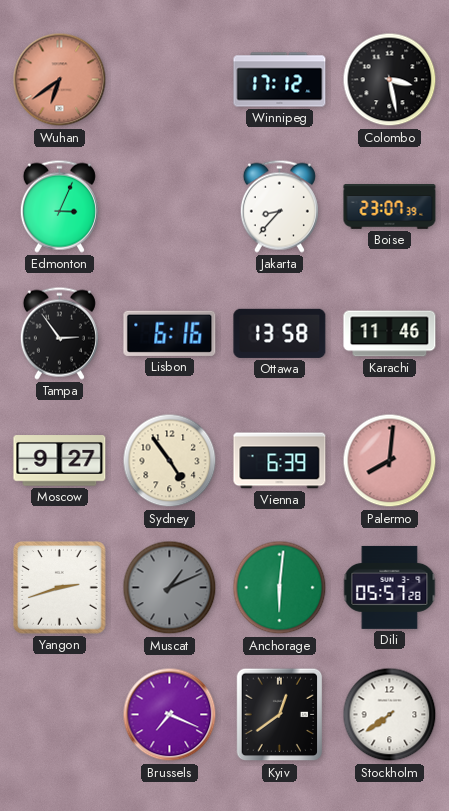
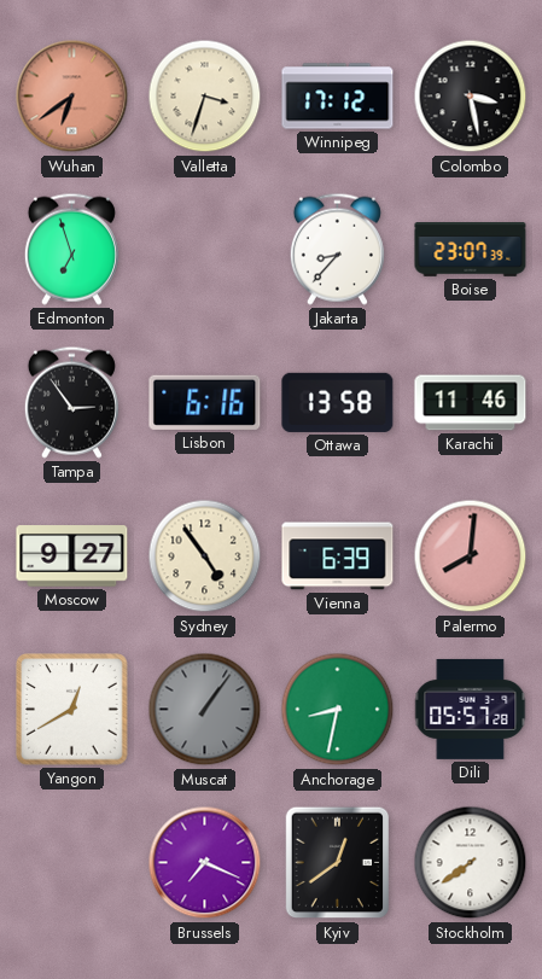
Valletta: none -> 3:33 (205, 97)
Edmonton: 3:04 -> 6:57 (71, 249)
Yangon: 2:42 -> 12:40 (72, 710)
Muscat: 1:11 -> 1:06 (205, 710)
Anchorage: 6:01 -> 8:32 (338, 710)
